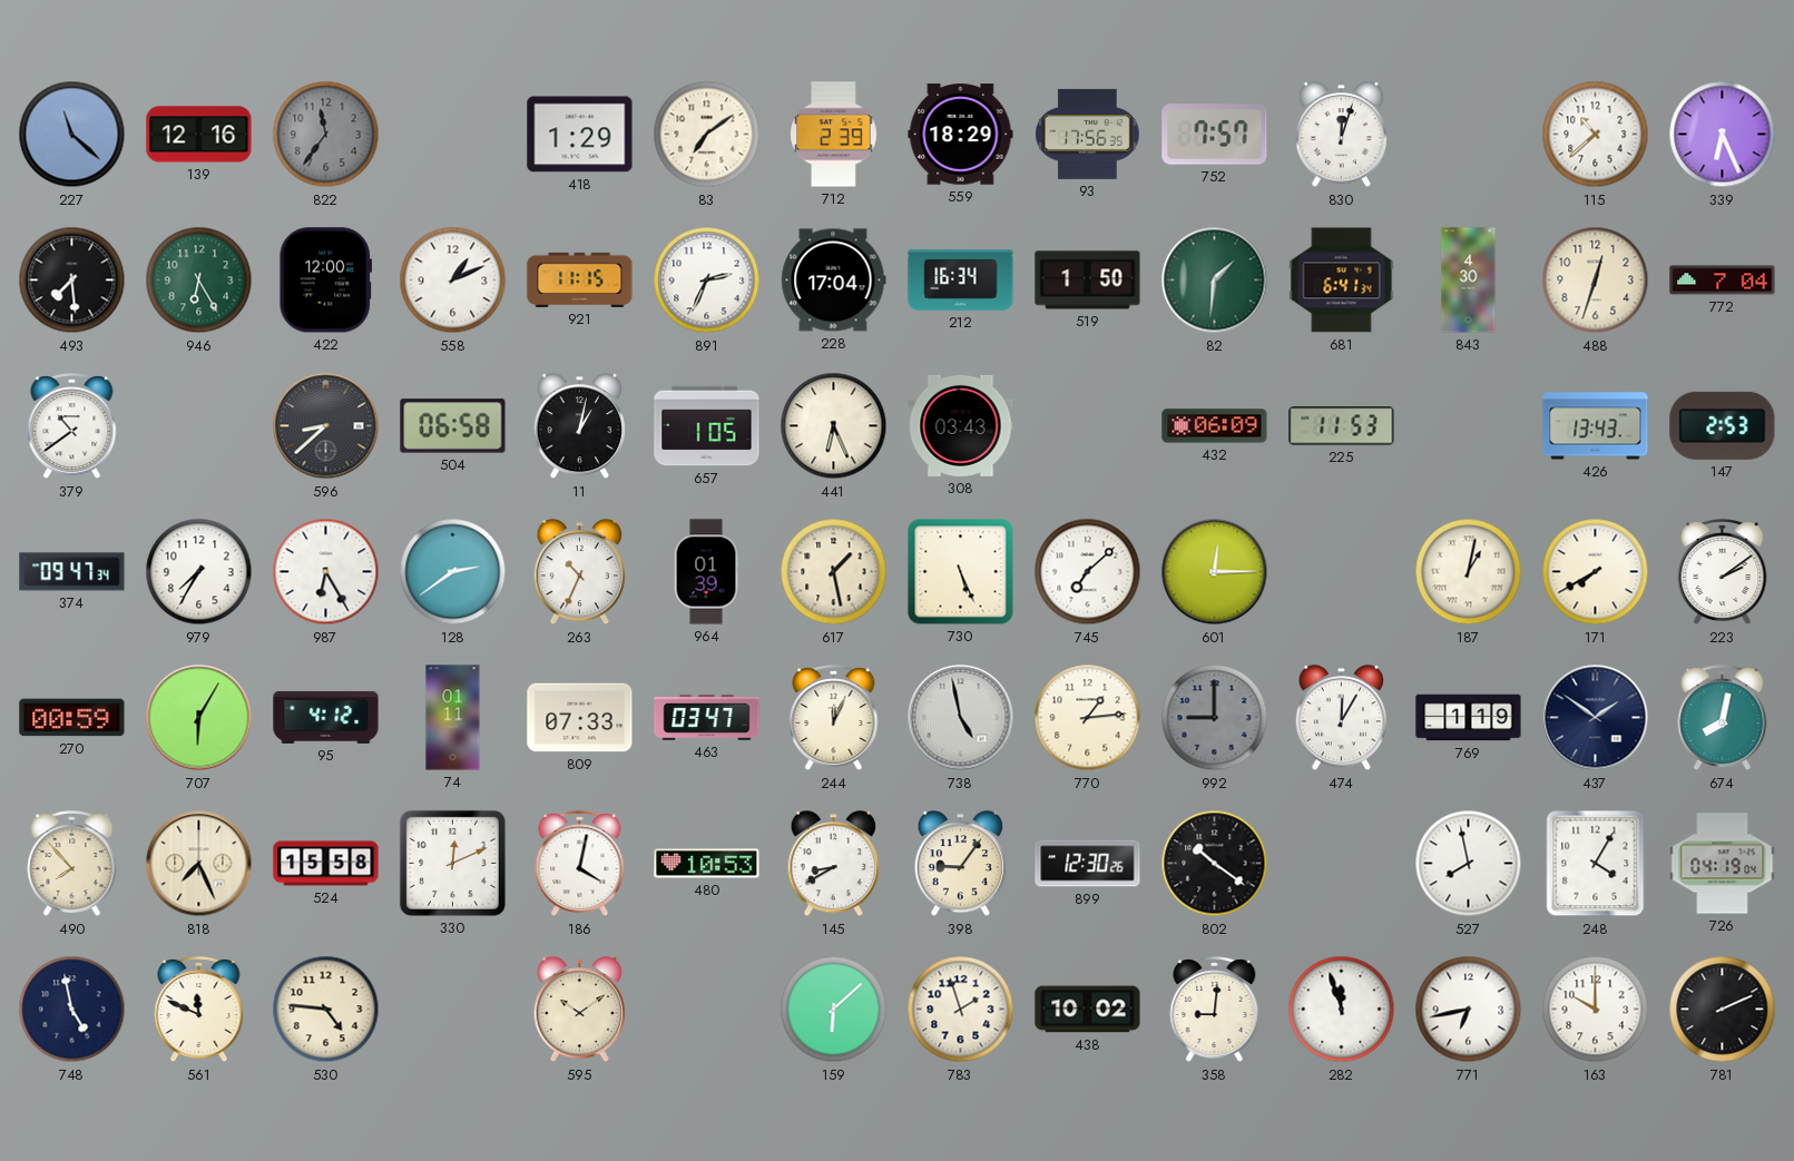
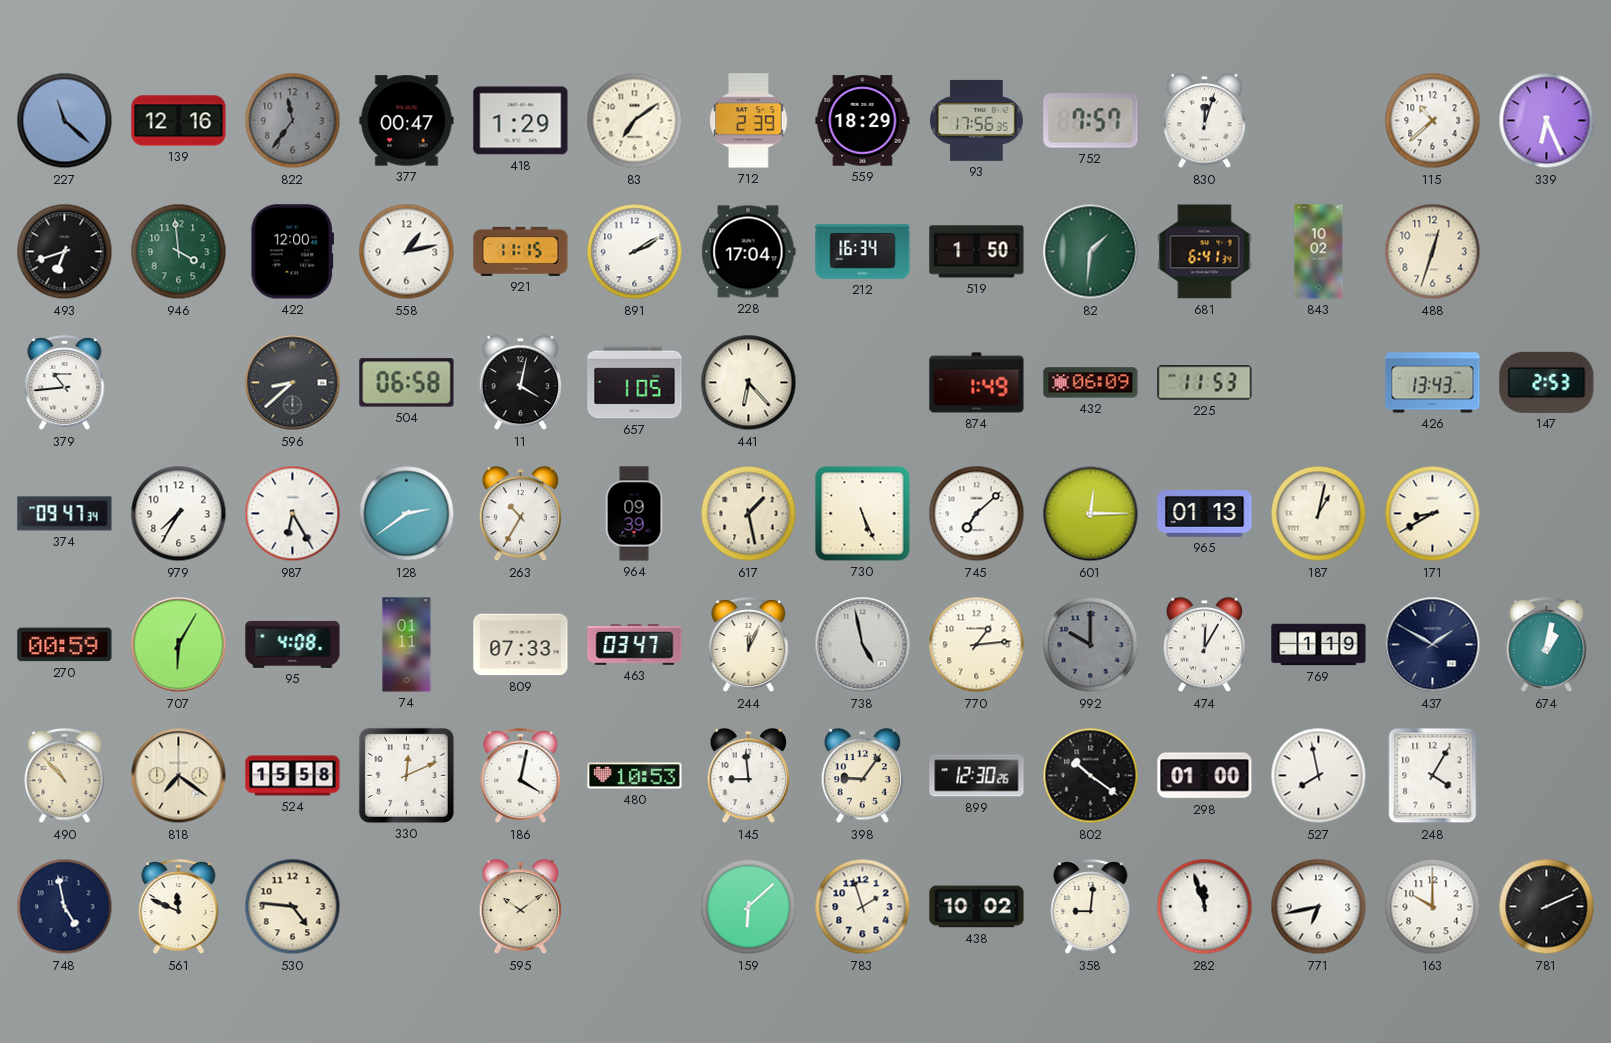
377: none -> 00:47 (407, 121)
493: 7:29 -> 6:42 (65, 252)
946: 6:25 -> 3:59 (179, 252)
558: 1:11 -> 1:13 (407, 252)
891: 2:34 -> 2:10 (635, 252)
843: 4:30 -> 10:02 (1319, 252)
772: 7:04 -> none (1723, 281)
379: 10:39 -> 10:44 (65, 383)
11: 1:02 -> 4:02 (520, 384)
441: 6:26 -> 6:23 (749, 383)
308: 03:43 -> none (961, 425)
874: none -> 1:49 (977, 383)
263: 10:34 -> 10:35 (520, 515)
964: 01:39 -> 09:39 (634, 514)
965: none -> 01:13 (1205, 514)
171: 7:40 -> 8:40 (1433, 514)
223: 2:09 -> none (1723, 572)
95: 4:12 -> 4:08 (293, 644)
992: 9:00 -> 10:00 (1091, 645)
437: 1:51 -> 1:50 (1433, 645)
674: 8:02 -> 1:02 (1547, 645)
490: 7:53 -> 10:53 (65, 776)
818: 7:26 -> 7:21 (179, 776)
145: 8:40 -> 8:59 (748, 777)
298: none -> 01:00 (1205, 776)
726: 04:19 -> none (1723, 864)
